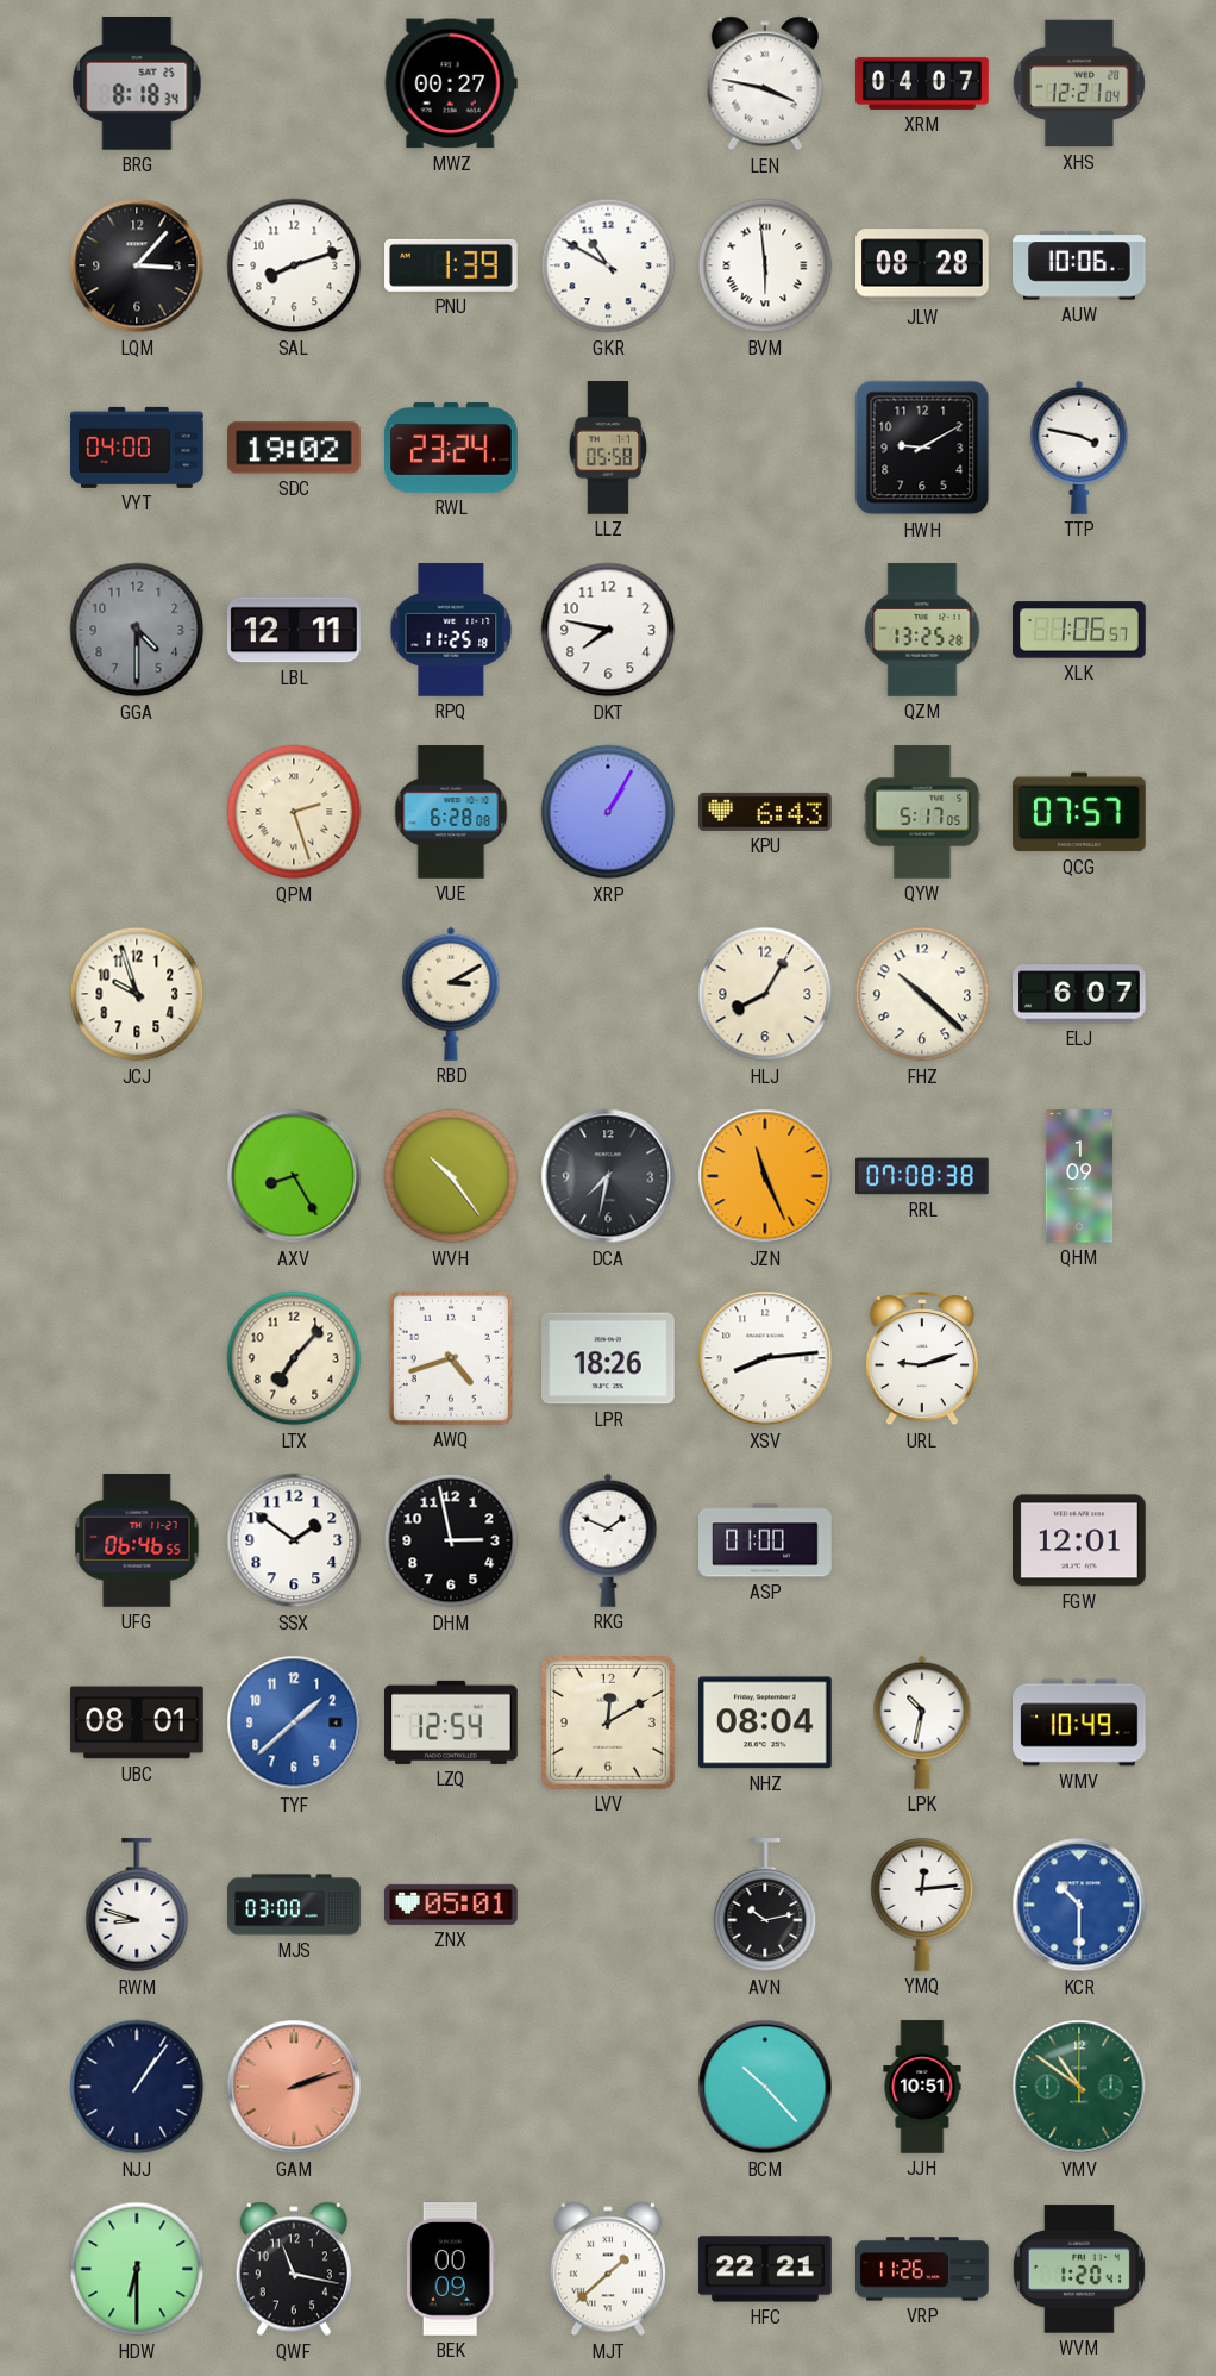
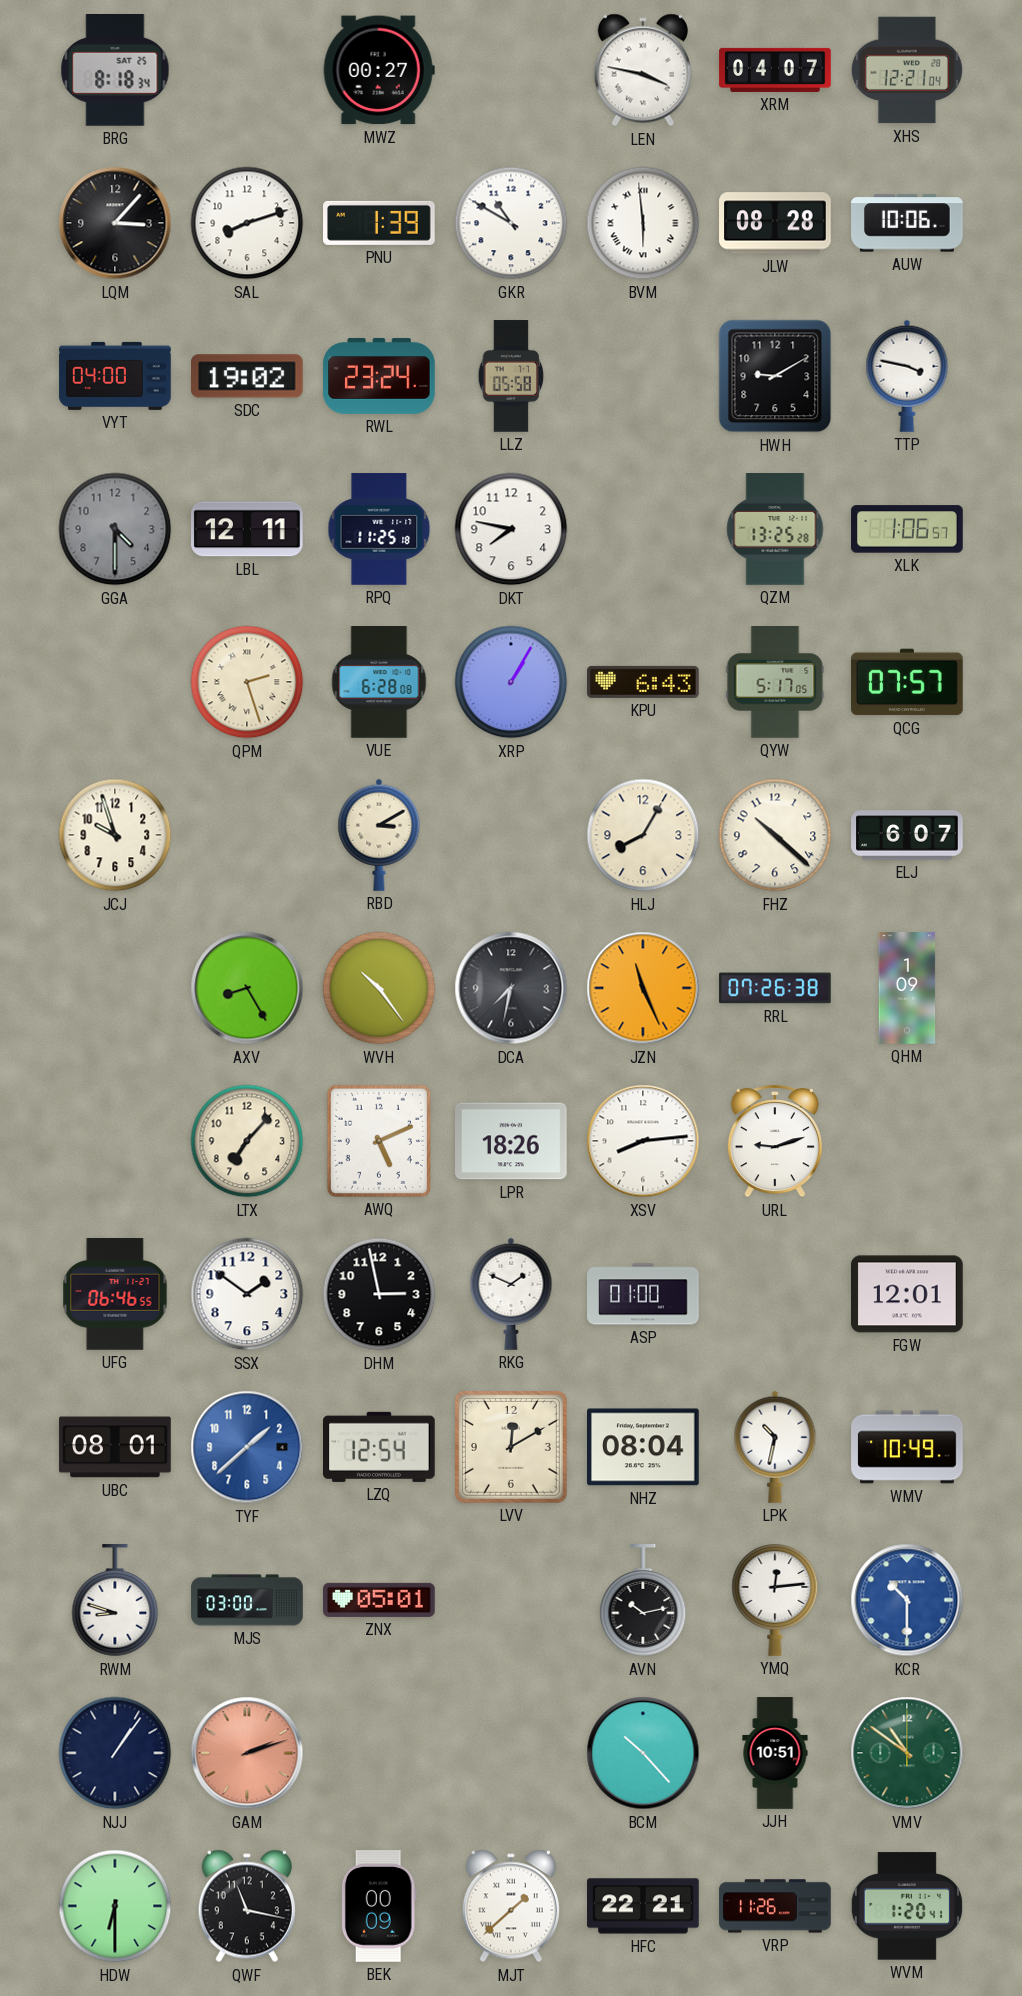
RRL: 07:08 -> 07:26 (775, 988)
AWQ: 4:42 -> 5:11 (379, 1141)
